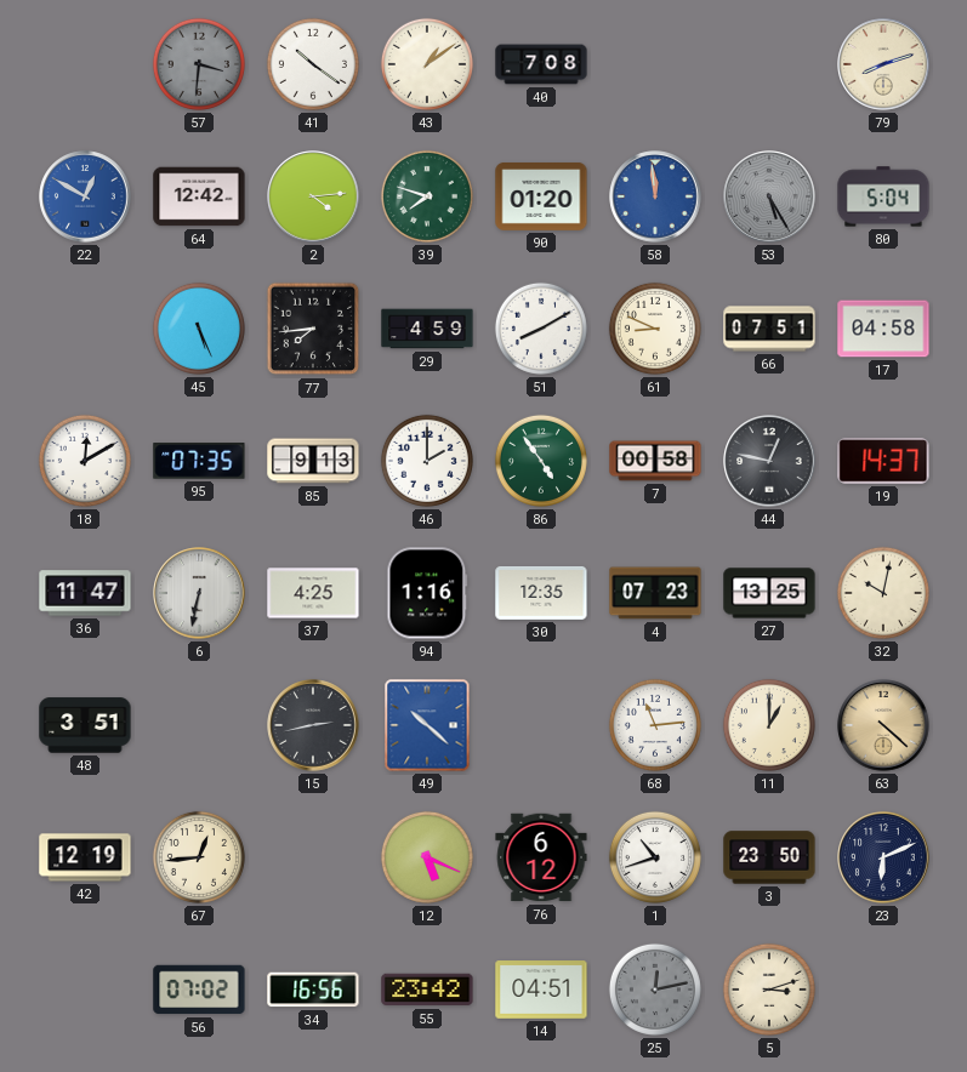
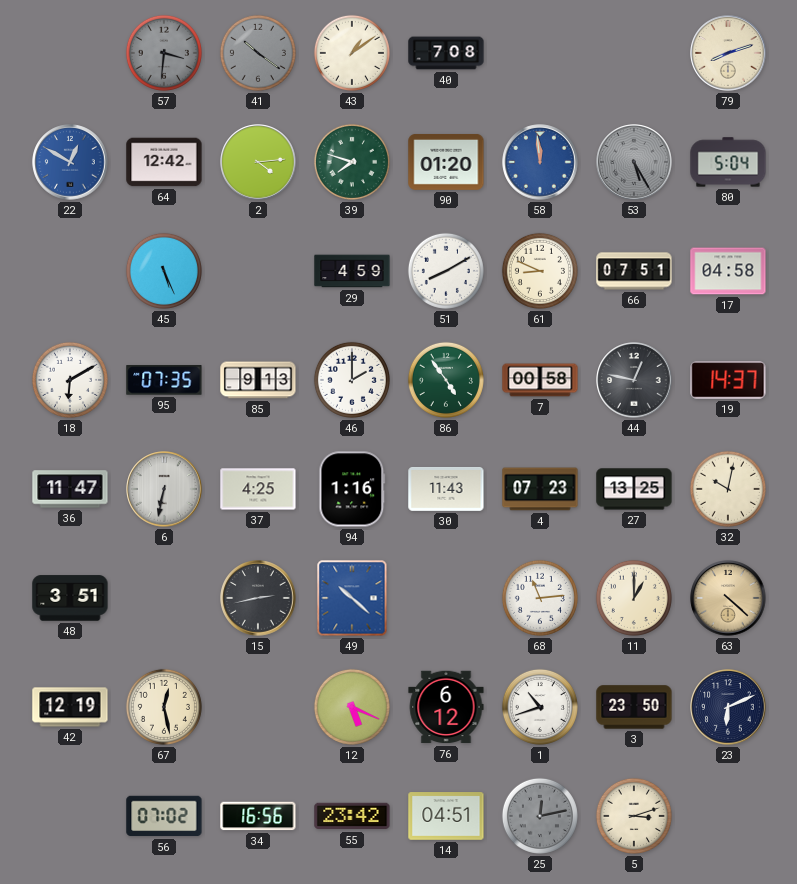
41 dial: white -> grey (258, 53)
77: 7:44 -> none (313, 329)
18: 12:10 -> 6:10 (70, 380)
30: 12:35 -> 11:43 (446, 489)
67: 12:44 -> 12:28 (164, 707)
